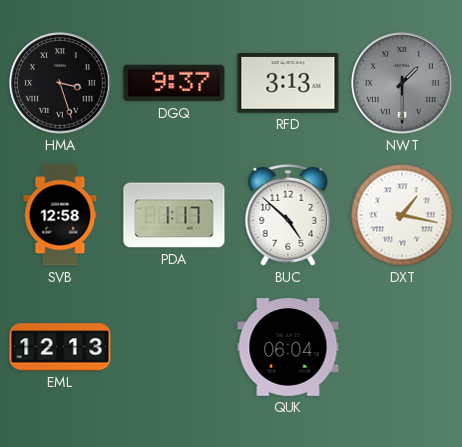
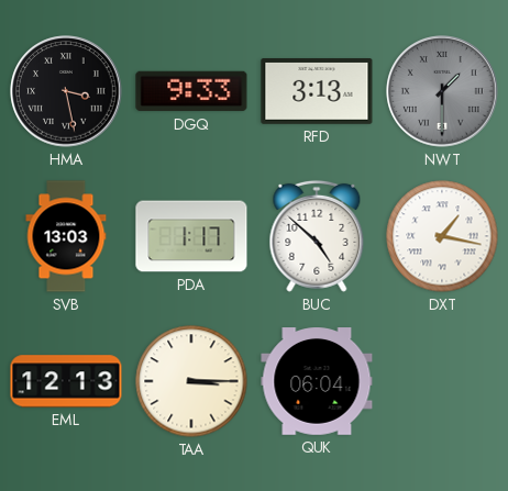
HMA: 3:27 -> 3:28 (66, 91)
DGQ: 9:37 -> 9:33 (191, 91)
SVB: 12:58 -> 13:03 (66, 236)
TAA: none -> 3:15 (191, 381)
